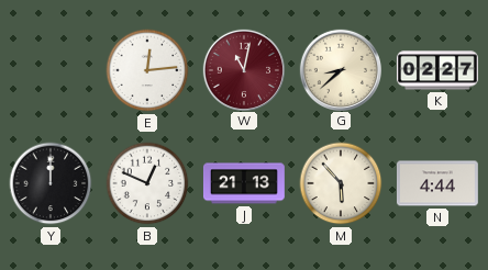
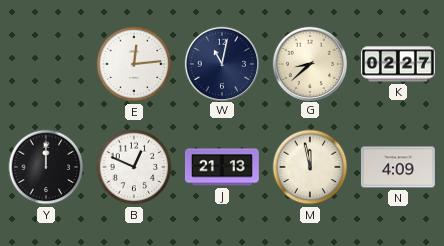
W dial: burgundy -> navy (221, 63)
M: 5:53 -> 11:58 (310, 167)
N: 4:44 -> 4:09 (398, 167)
